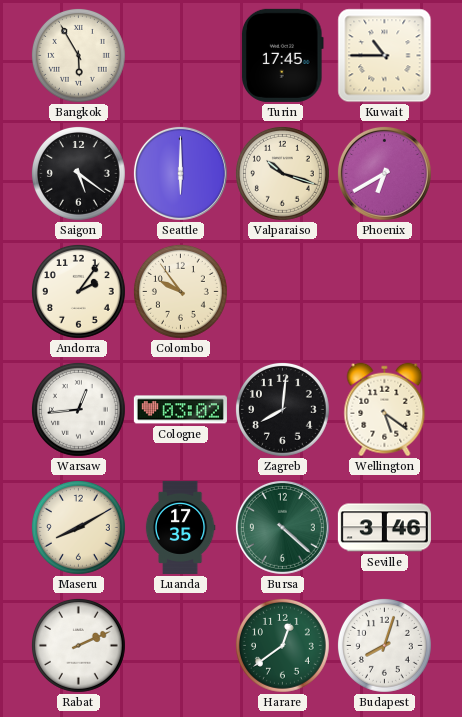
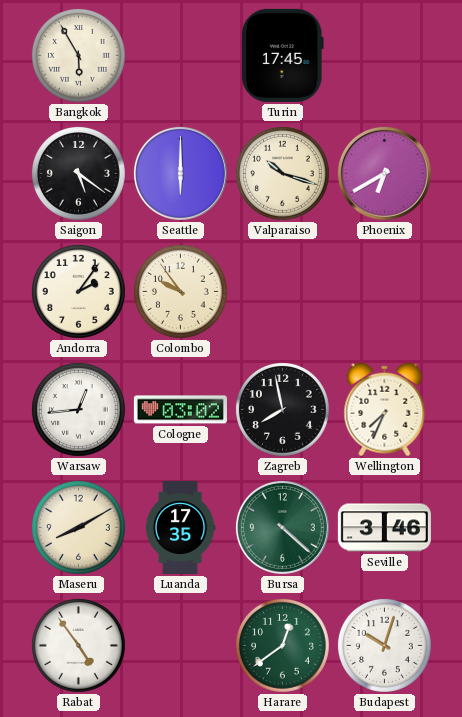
Kuwait: 10:45 -> none (385, 56)
Zagreb: 8:01 -> 7:58 (282, 409)
Wellington: 5:21 -> 7:34 (385, 410)
Rabat: 2:11 -> 4:54 (78, 645)
Budapest: 8:03 -> 10:03 (384, 645)
